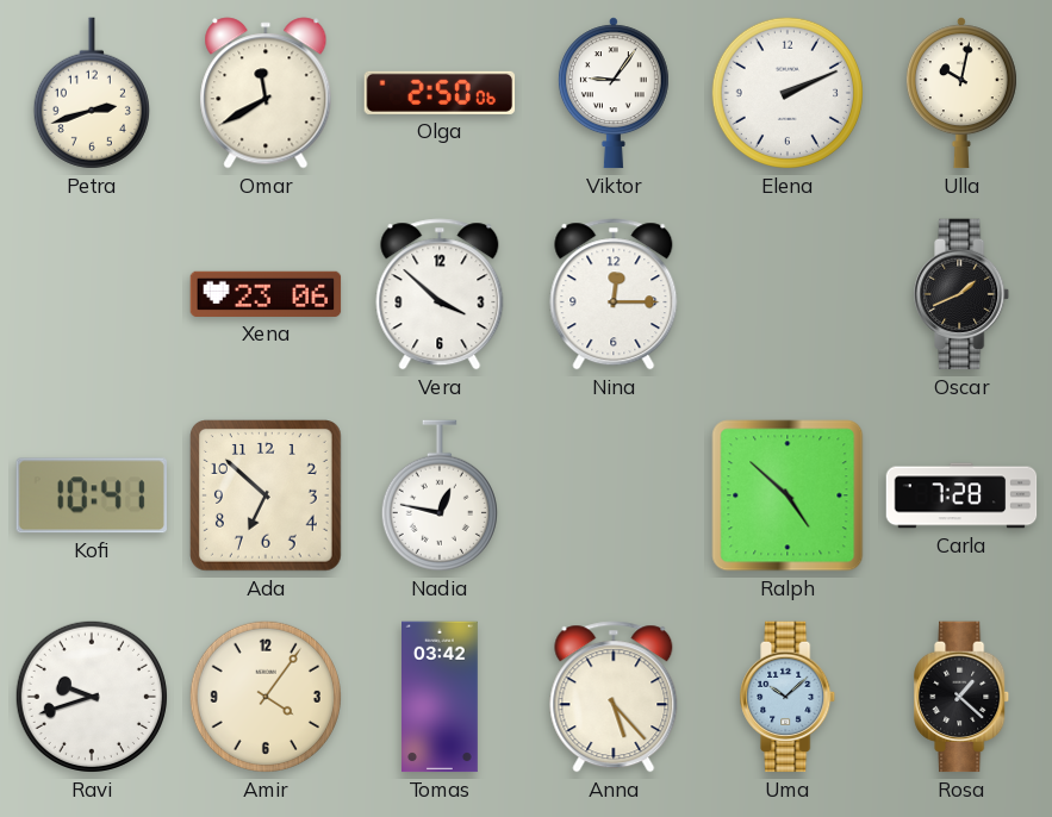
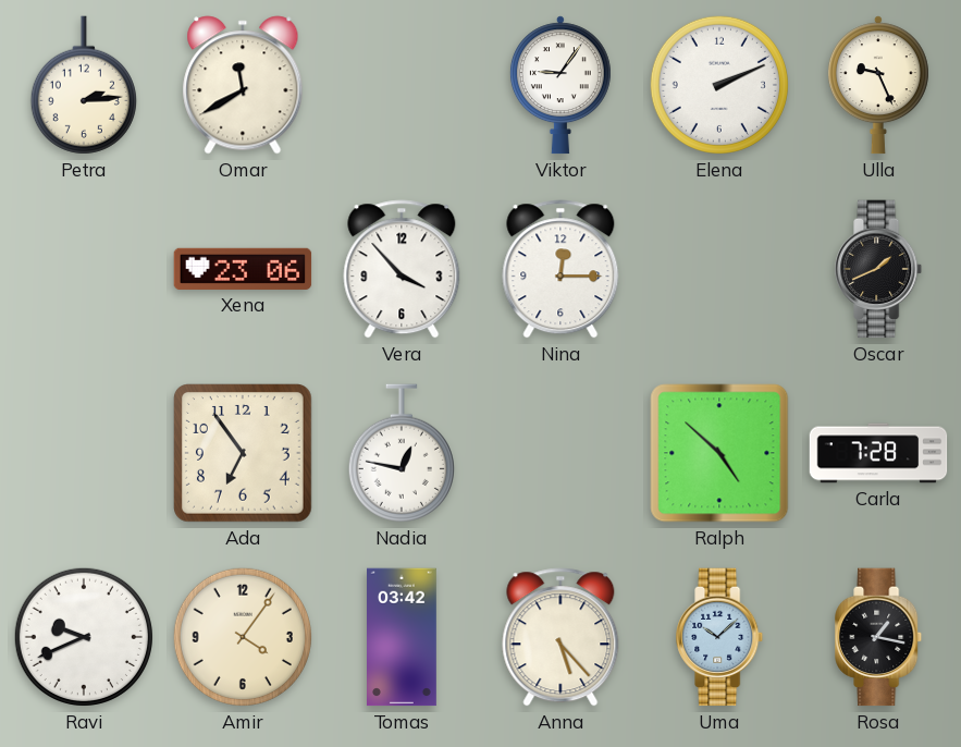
Petra: 2:42 -> 2:14 (84, 85)
Olga: 2:50 -> none (440, 93)
Ulla: 10:02 -> 9:26 (878, 85)
Vera: 3:52 -> 3:53 (402, 269)
Kofi: 10:41 -> none (92, 495)
Ada: 6:52 -> 6:54 (244, 454)
Ravi: 9:42 -> 9:41 (84, 637)
Rosa: 1:22 -> 1:17 (879, 637)
